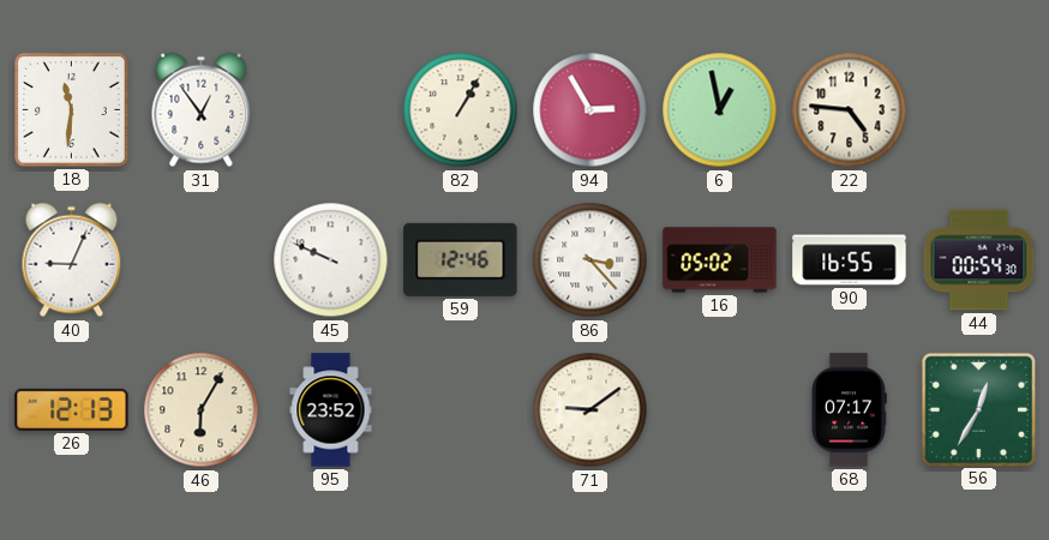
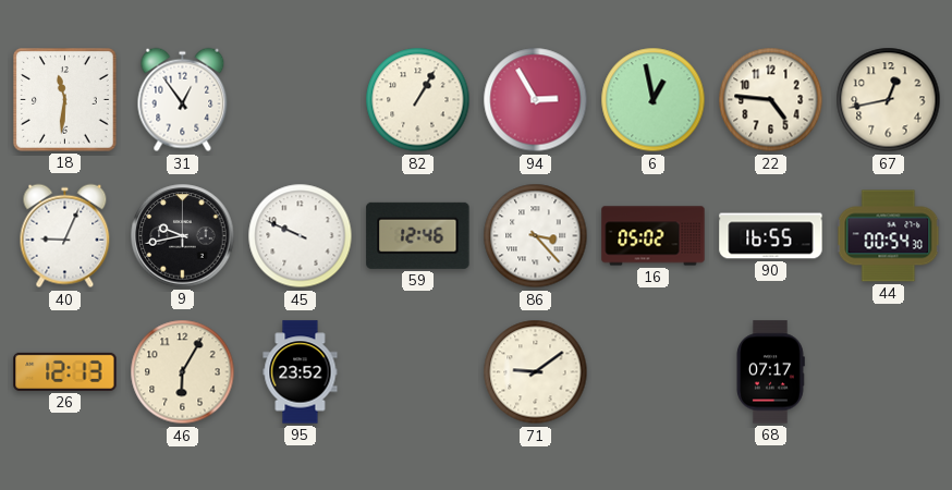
67: none -> 12:43 (889, 100)
9: none -> 9:43 (183, 236)
56: 12:35 -> none (978, 409)
